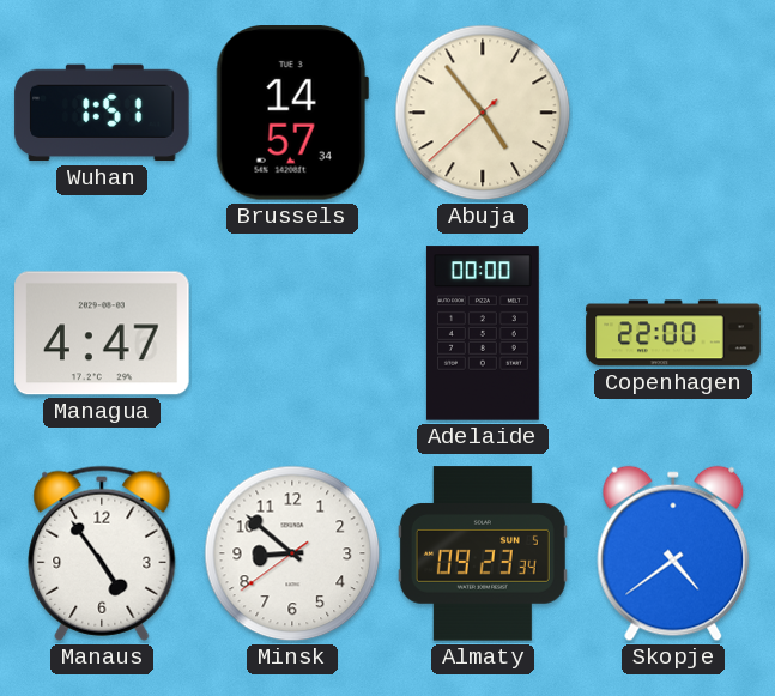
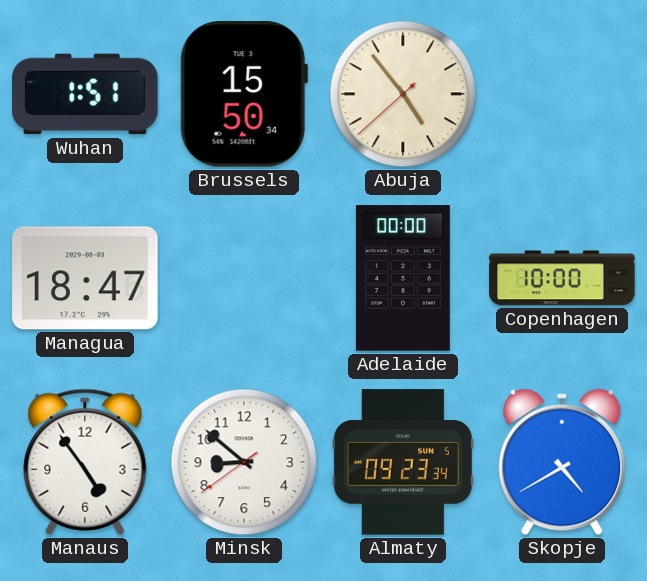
Brussels: 14:57 -> 15:50 (244, 95)
Managua: 4:47 -> 18:47 (85, 278)
Copenhagen: 22:00 -> 10:00 (562, 278)
Skopje: 4:39 -> 4:40 (562, 462)
